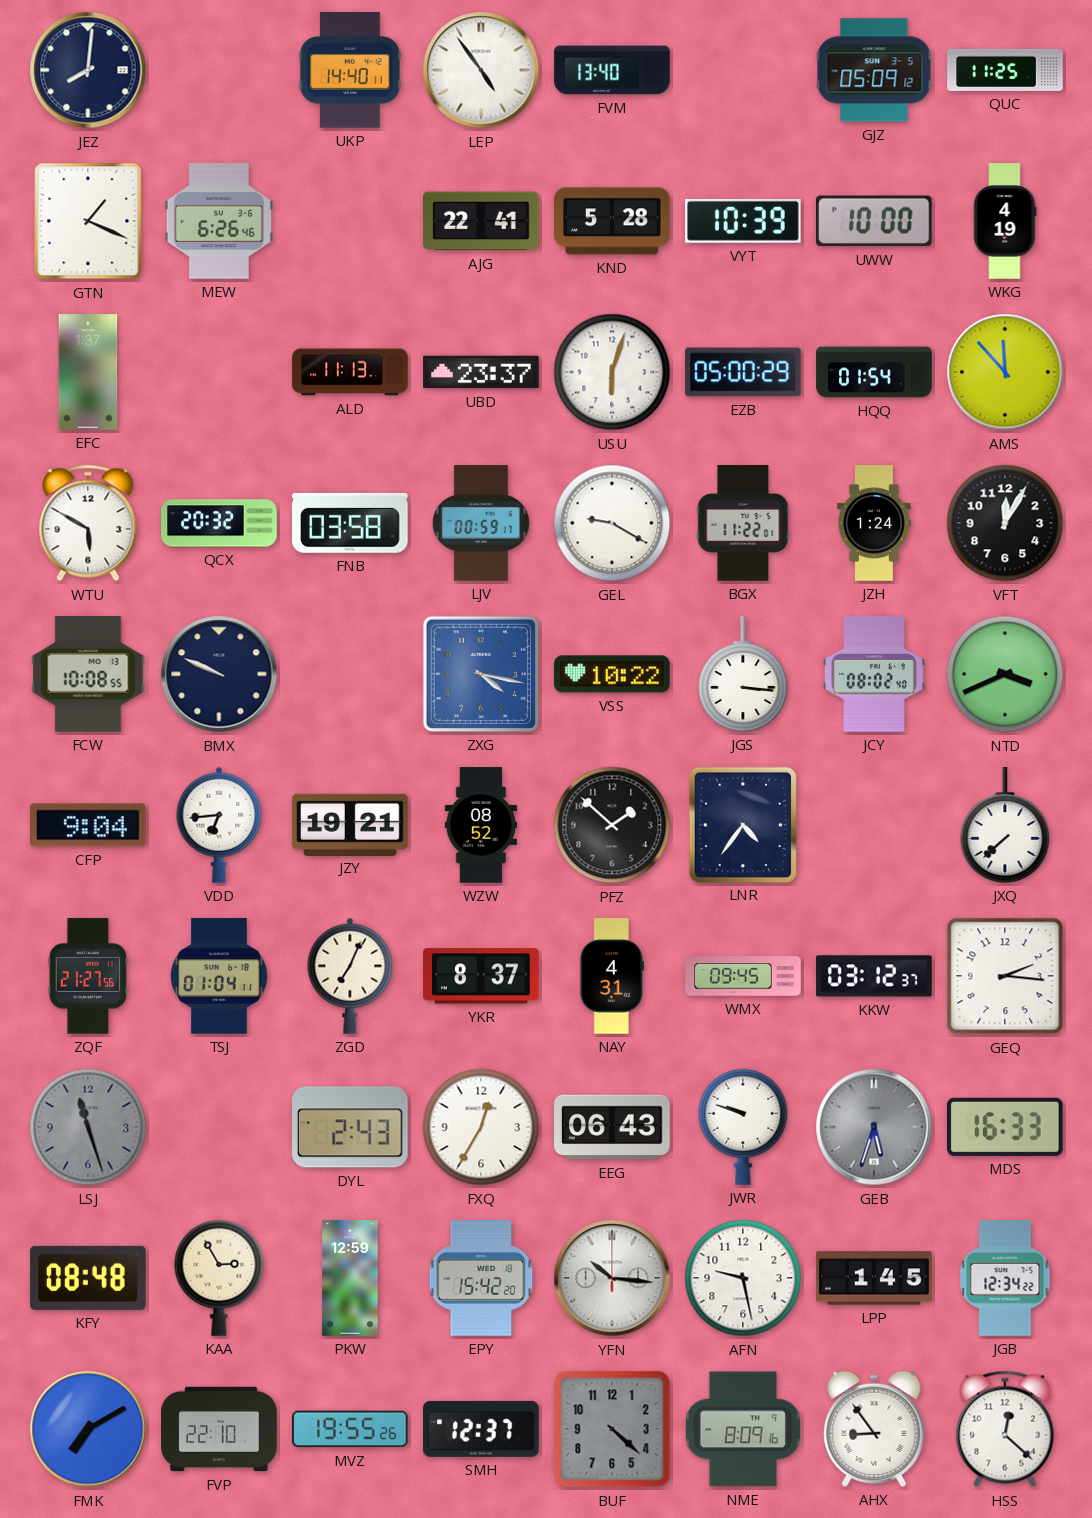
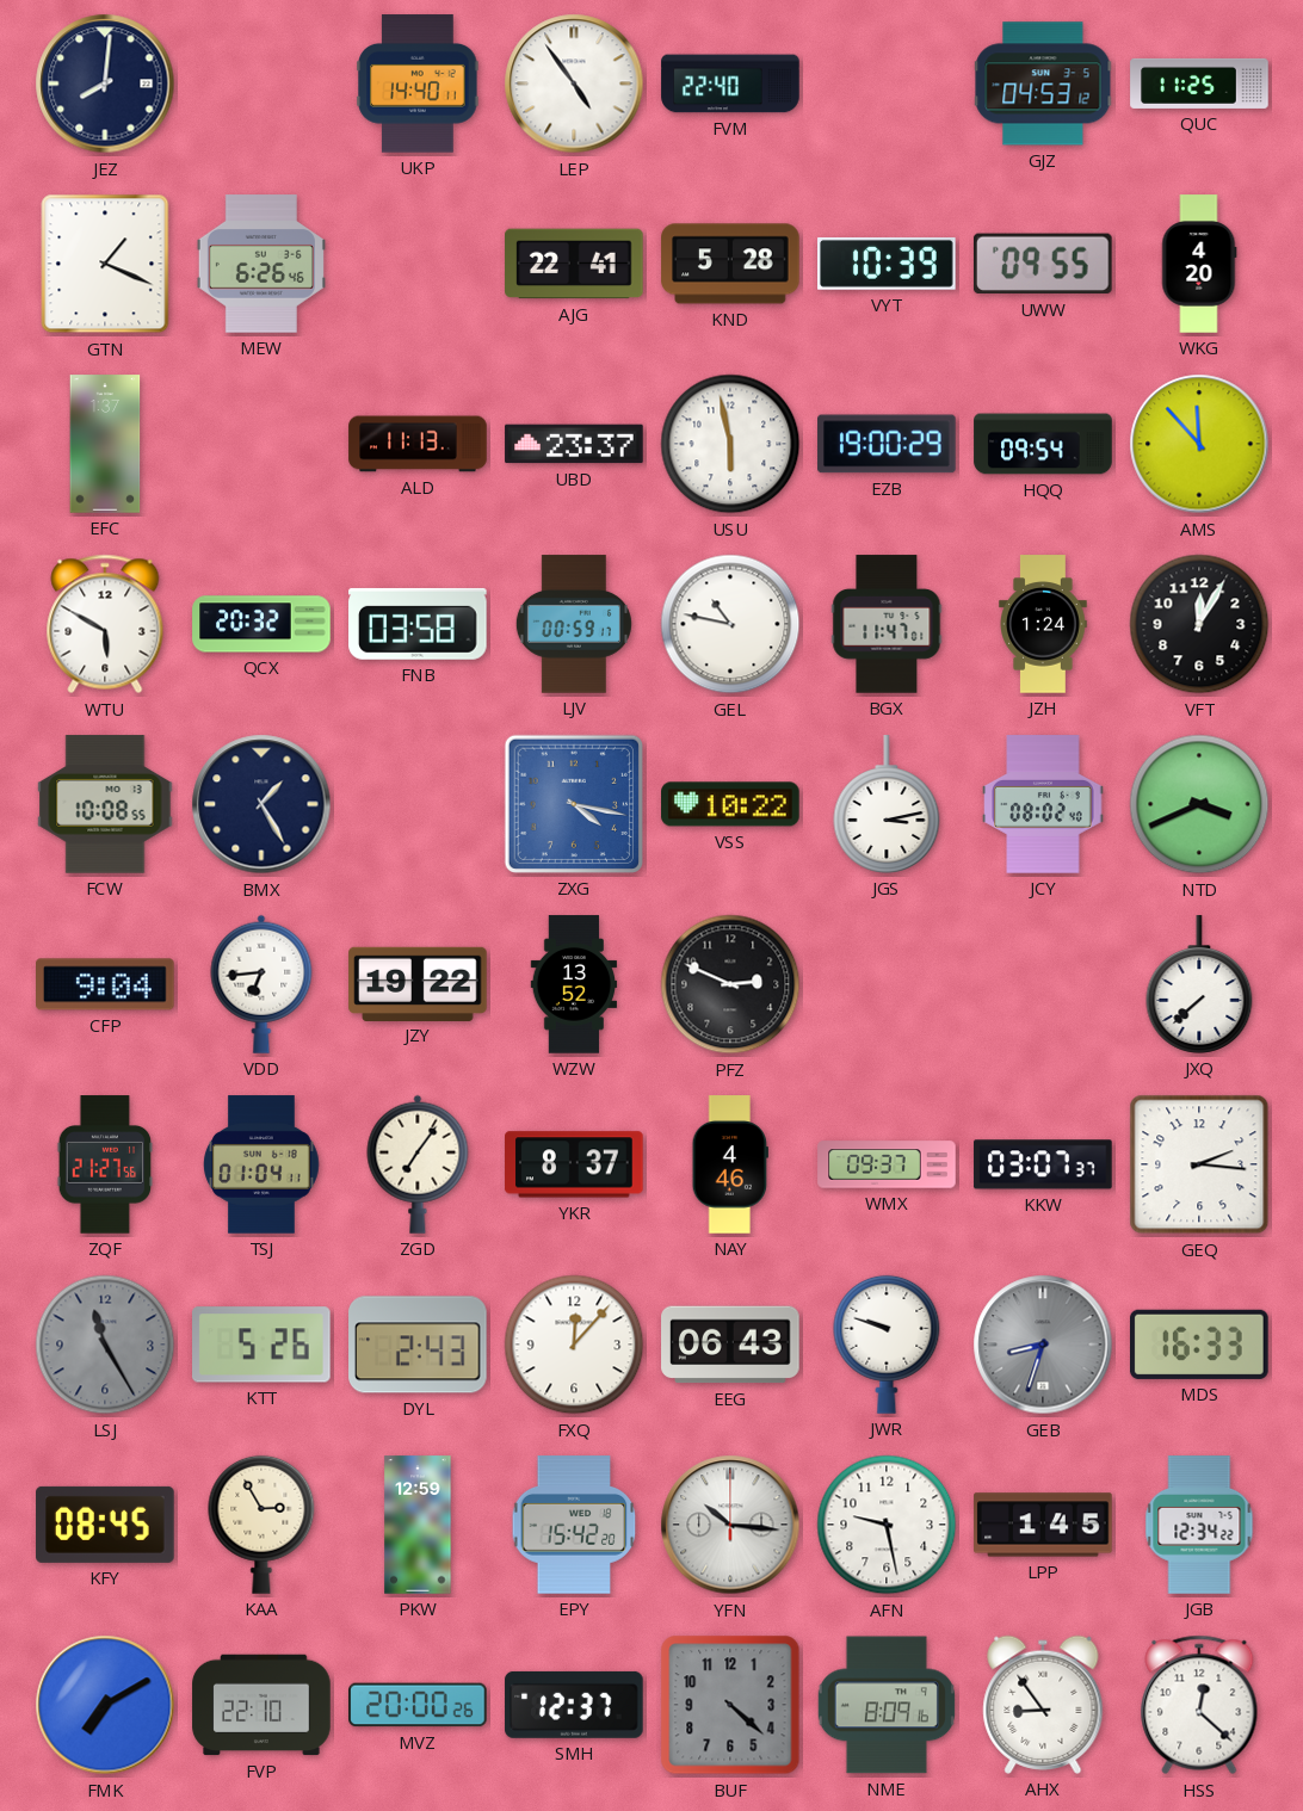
FVM: 13:40 -> 22:40 (730, 84)
GJZ: 05:09 -> 04:53 (1043, 84)
UWW: 10:00 -> 09:55 (1043, 264)
WKG: 4:19 -> 4:20 (1199, 264)
USU: 6:03 -> 5:58 (730, 444)
EZB: 05:00 -> 19:00 (887, 444)
HQQ: 01:54 -> 09:54 (1043, 444)
GEL: 9:20 -> 10:47 (730, 624)
BGX: 11:22 -> 11:47 (887, 624)
BMX: 9:49 -> 1:25 (261, 804)
JGS: 3:16 -> 3:13 (887, 804)
JZY: 19:21 -> 19:22 (418, 983)
WZW: 08:52 -> 13:52 (574, 984)
PFZ: 1:52 -> 2:49 (730, 984)
LNR: 4:36 -> none (742, 824)
ZGD: 7:04 -> 7:06 (418, 1164)
NAY: 4:31 -> 4:46 (730, 1164)
WMX: 09:45 -> 09:37 (887, 1164)
KKW: 03:12 -> 03:07 (1043, 1164)
LSJ: 11:27 -> 11:25 (105, 1345)
KTT: none -> 5:26 (263, 1345)
FXQ: 12:35 -> 12:07 (574, 1345)
GEB: 5:33 -> 8:33 (1043, 1345)
KFY: 08:48 -> 08:45 (105, 1525)
MVZ: 19:55 -> 20:00 (418, 1705)
